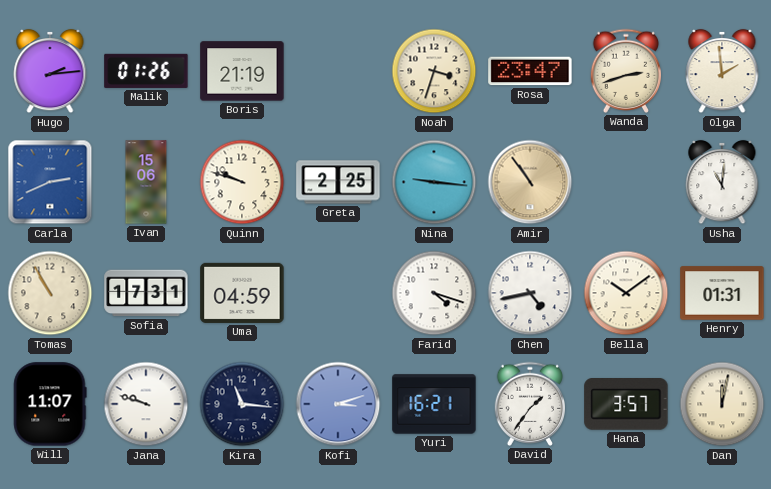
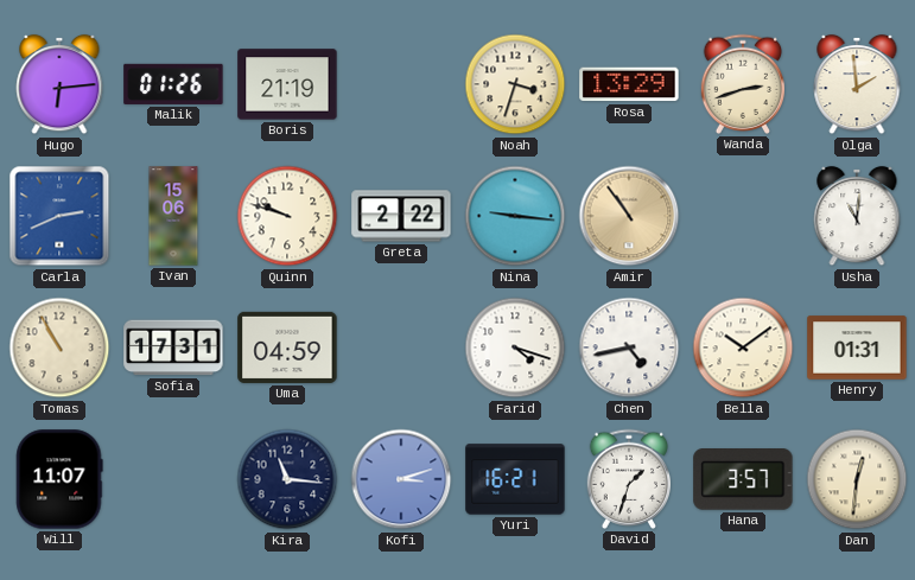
Hugo: 2:14 -> 6:14 (59, 84)
Rosa: 23:47 -> 13:29 (629, 84)
Greta: 2:25 -> 2:22 (401, 216)
Jana: 9:48 -> none (146, 404)
David: 1:36 -> 1:33 (628, 479)
Dan: 12:02 -> 12:31 (857, 479)
